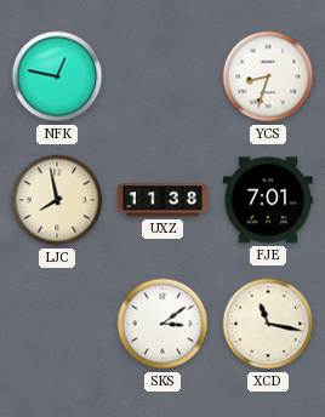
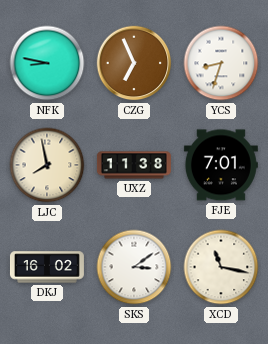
NFK: 12:47 -> 8:47 (47, 63)
CZG: none -> 6:56 (134, 63)
DKJ: none -> 16:02 (47, 267)
